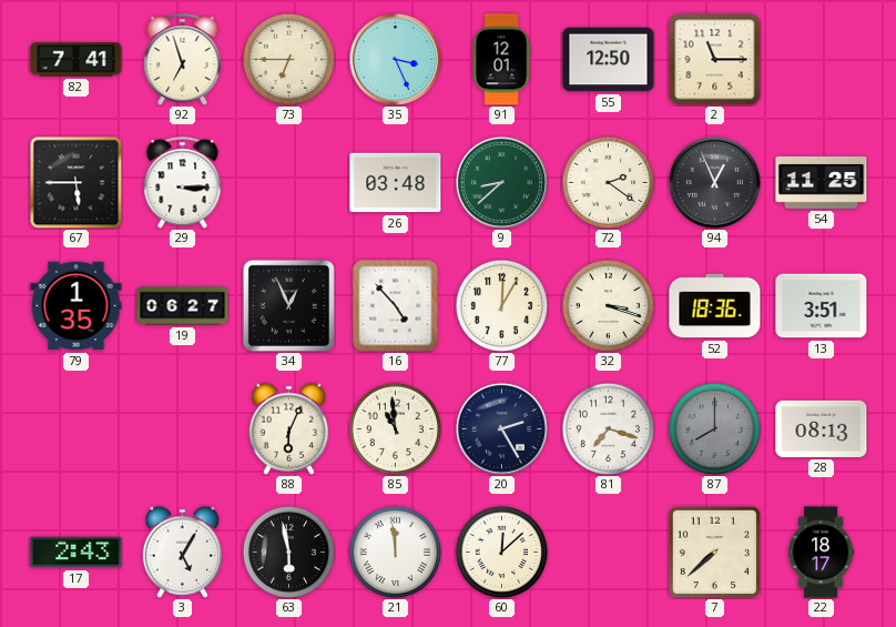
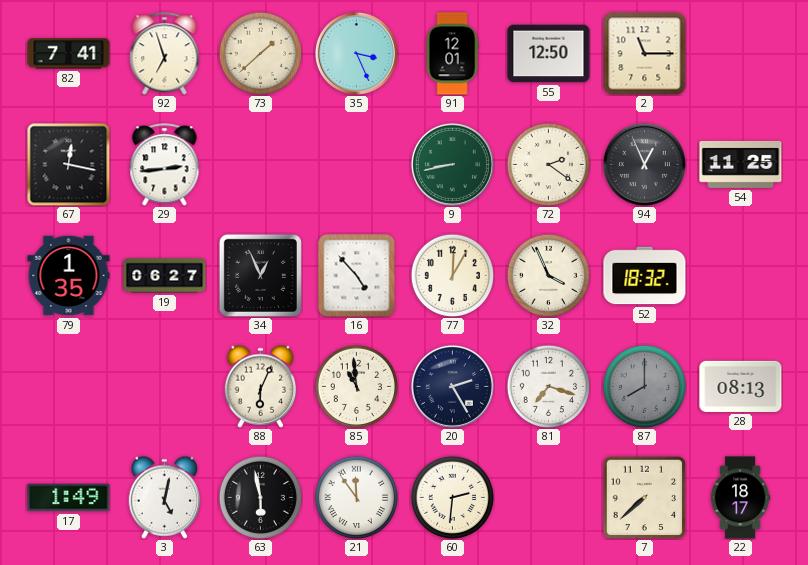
73: 6:45 -> 1:38 (260, 53)
67: 5:45 -> 12:17 (68, 164)
29: 3:15 -> 2:44 (165, 165)
26: 03:48 -> none (396, 183)
9: 8:38 -> 8:43 (452, 164)
32: 3:18 -> 3:56 (548, 275)
52: 18:36 -> 18:32 (645, 276)
13: 3:51 -> none (822, 306)
17: 2:43 -> 1:49 (69, 498)
3: 5:05 -> 5:02 (165, 497)
21: 11:59 -> 11:54 (356, 497)
60: 12:08 -> 2:31 (452, 497)
